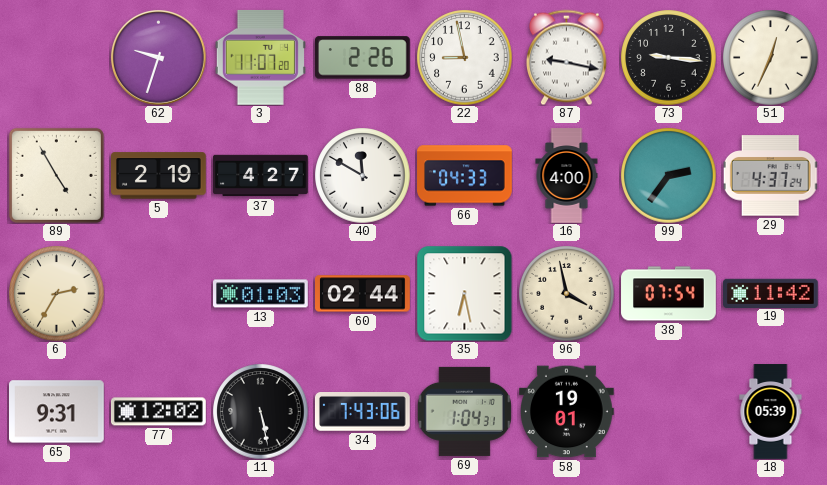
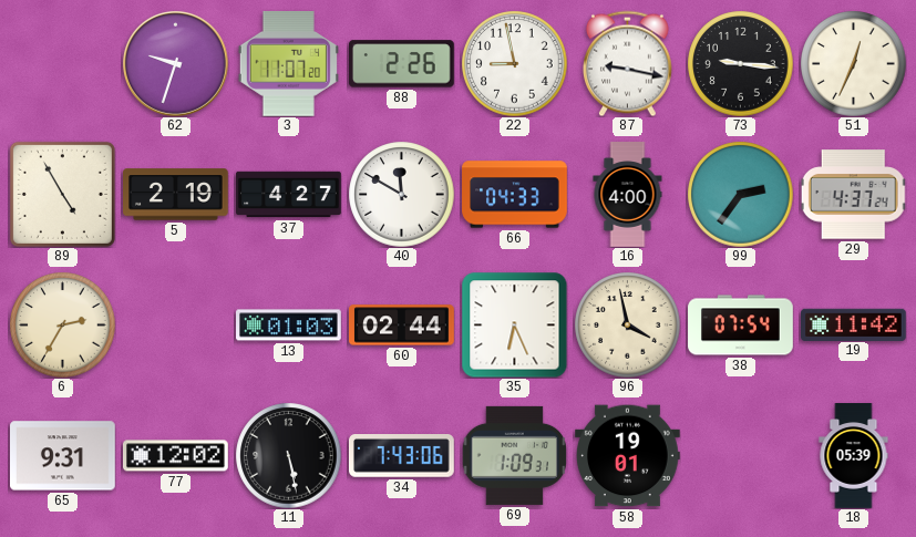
35: 6:28 -> 6:26 (514, 324)
69: 1:04 -> 1:09 (514, 455)
